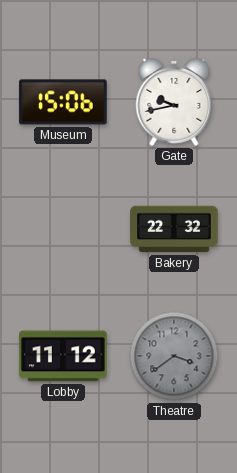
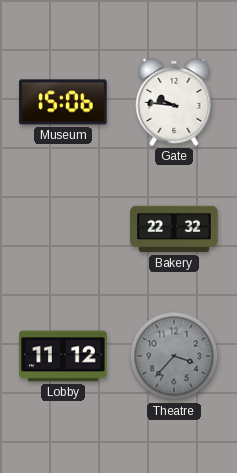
Gate: 9:43 -> 9:46 (174, 103)
Theatre: 3:39 -> 3:37 (174, 356)
